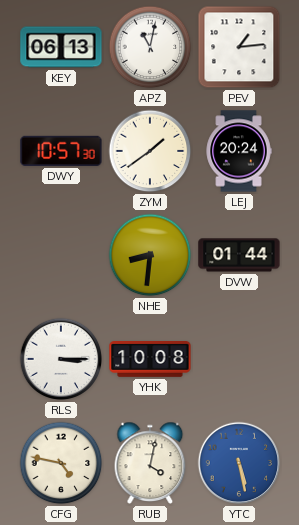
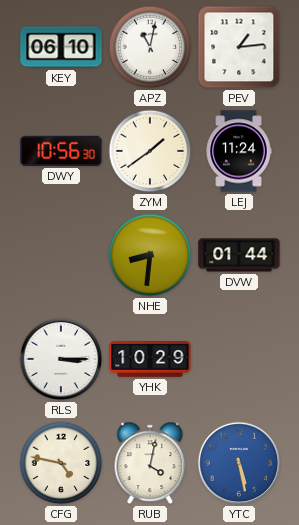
KEY: 06:13 -> 06:10 (61, 47)
DWY: 10:57 -> 10:56 (61, 151)
LEJ: 20:24 -> 11:24 (239, 151)
YHK: 10:08 -> 10:29 (150, 360)
